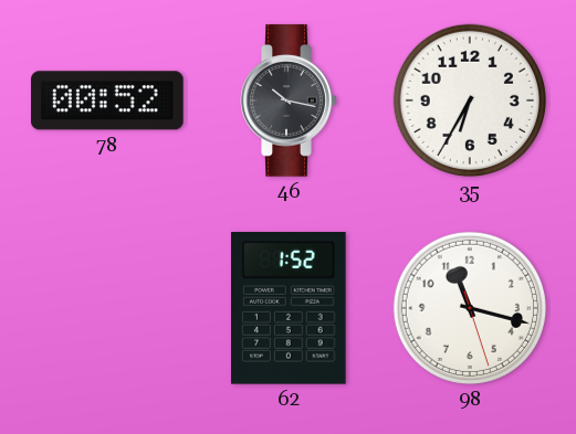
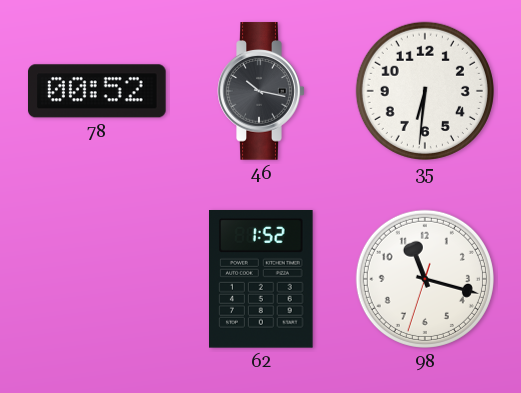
35: 6:35 -> 6:31 (425, 91)
98: 11:17:27 -> 11:17:33 (425, 279)
